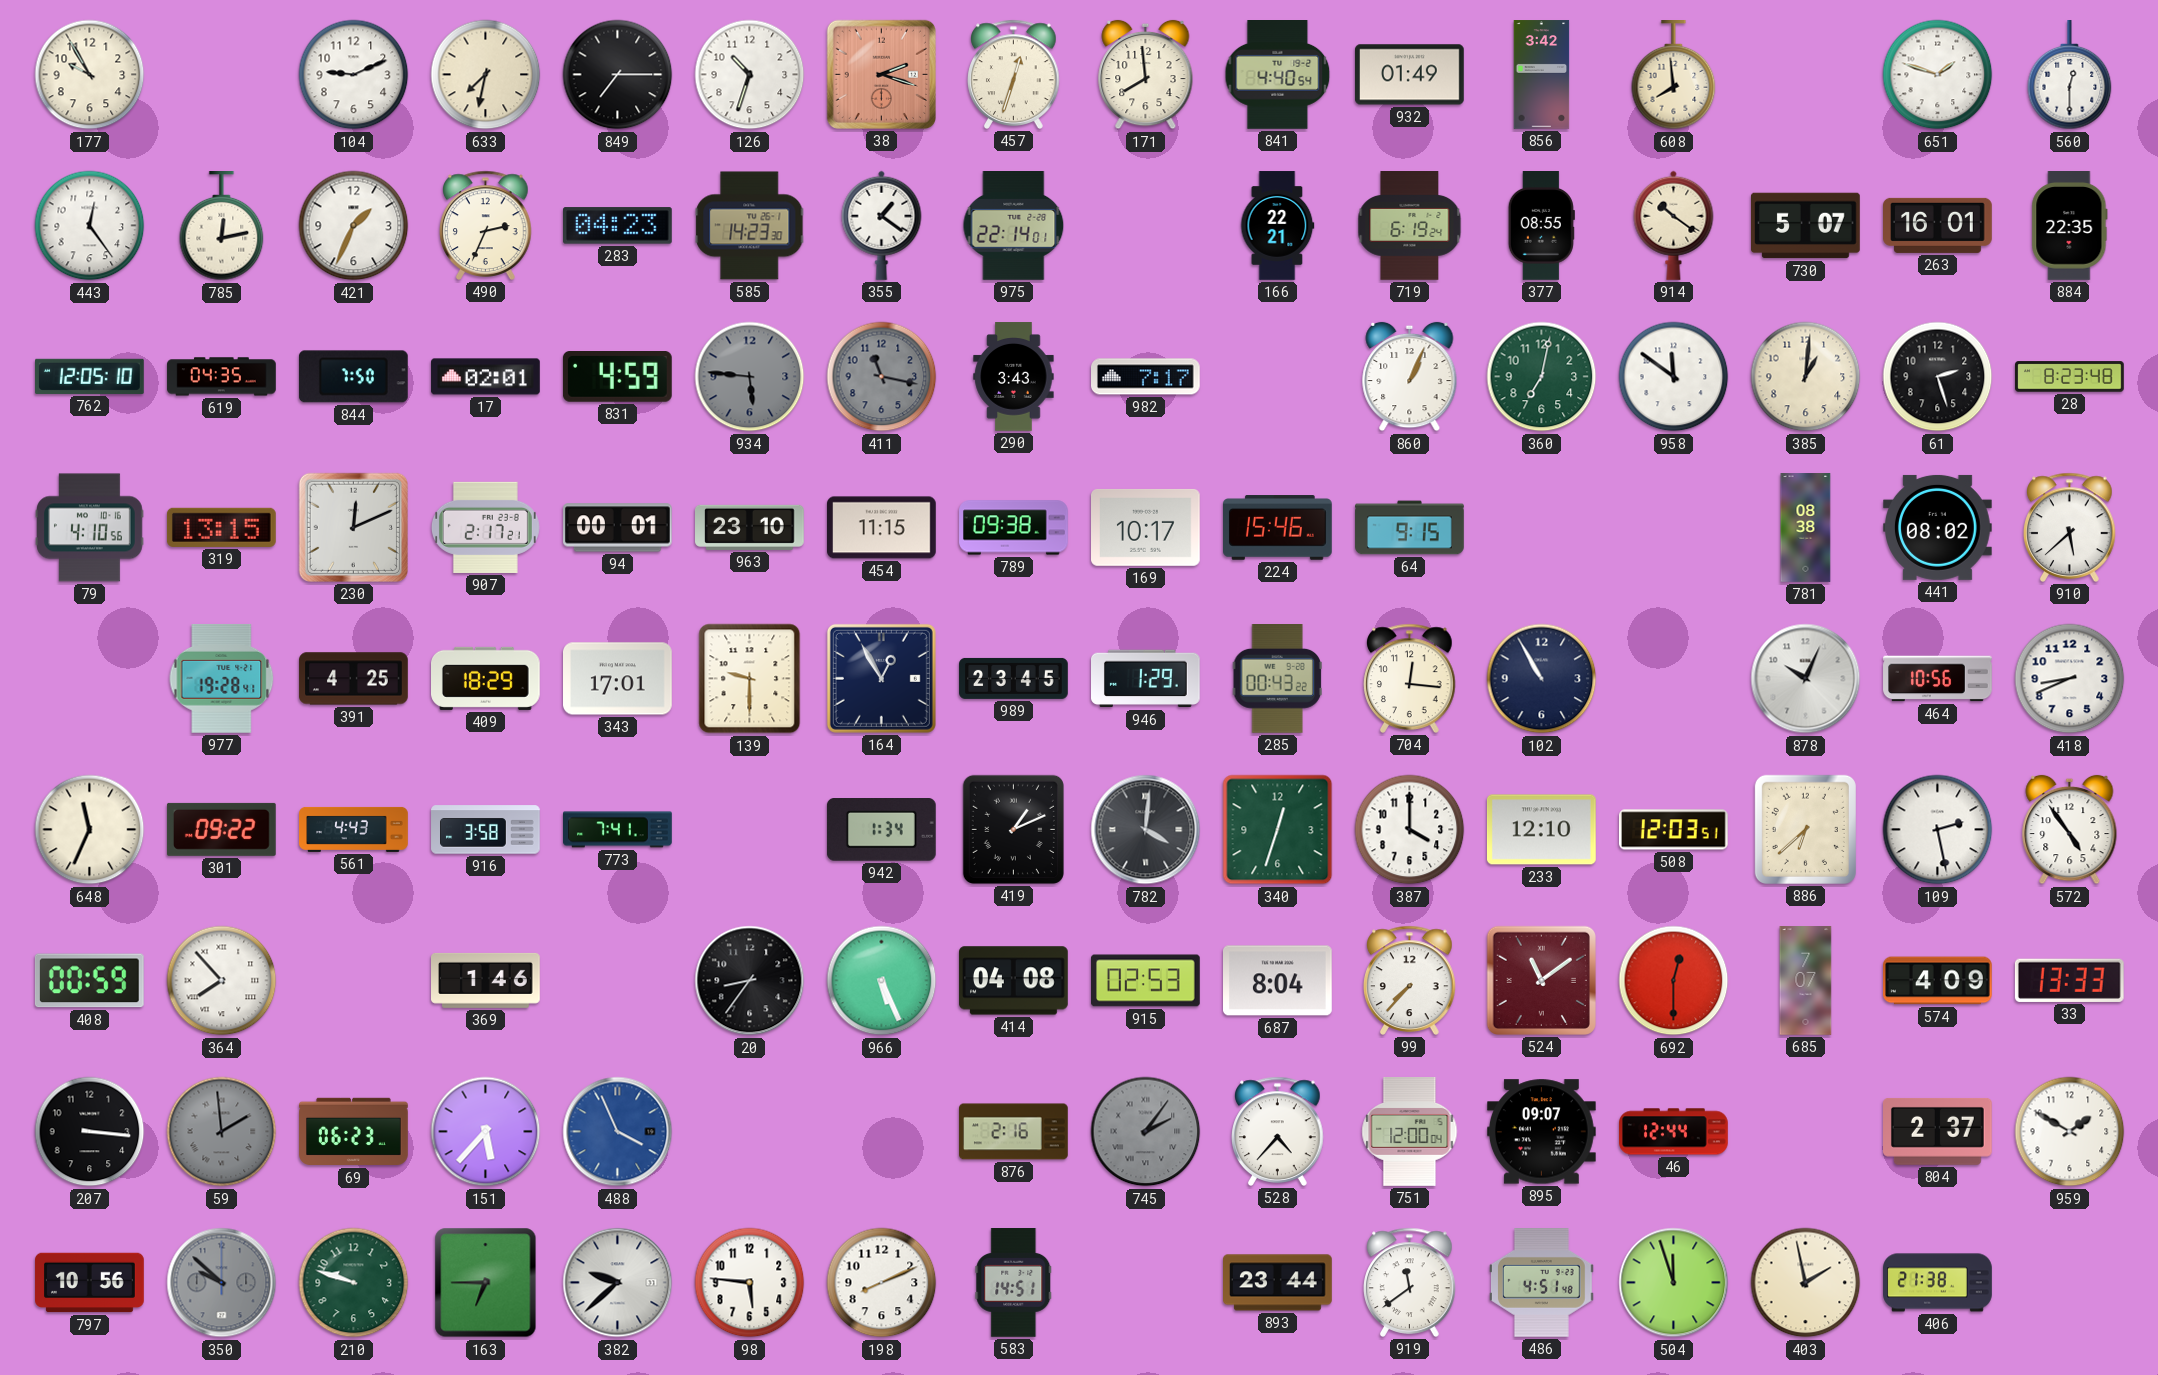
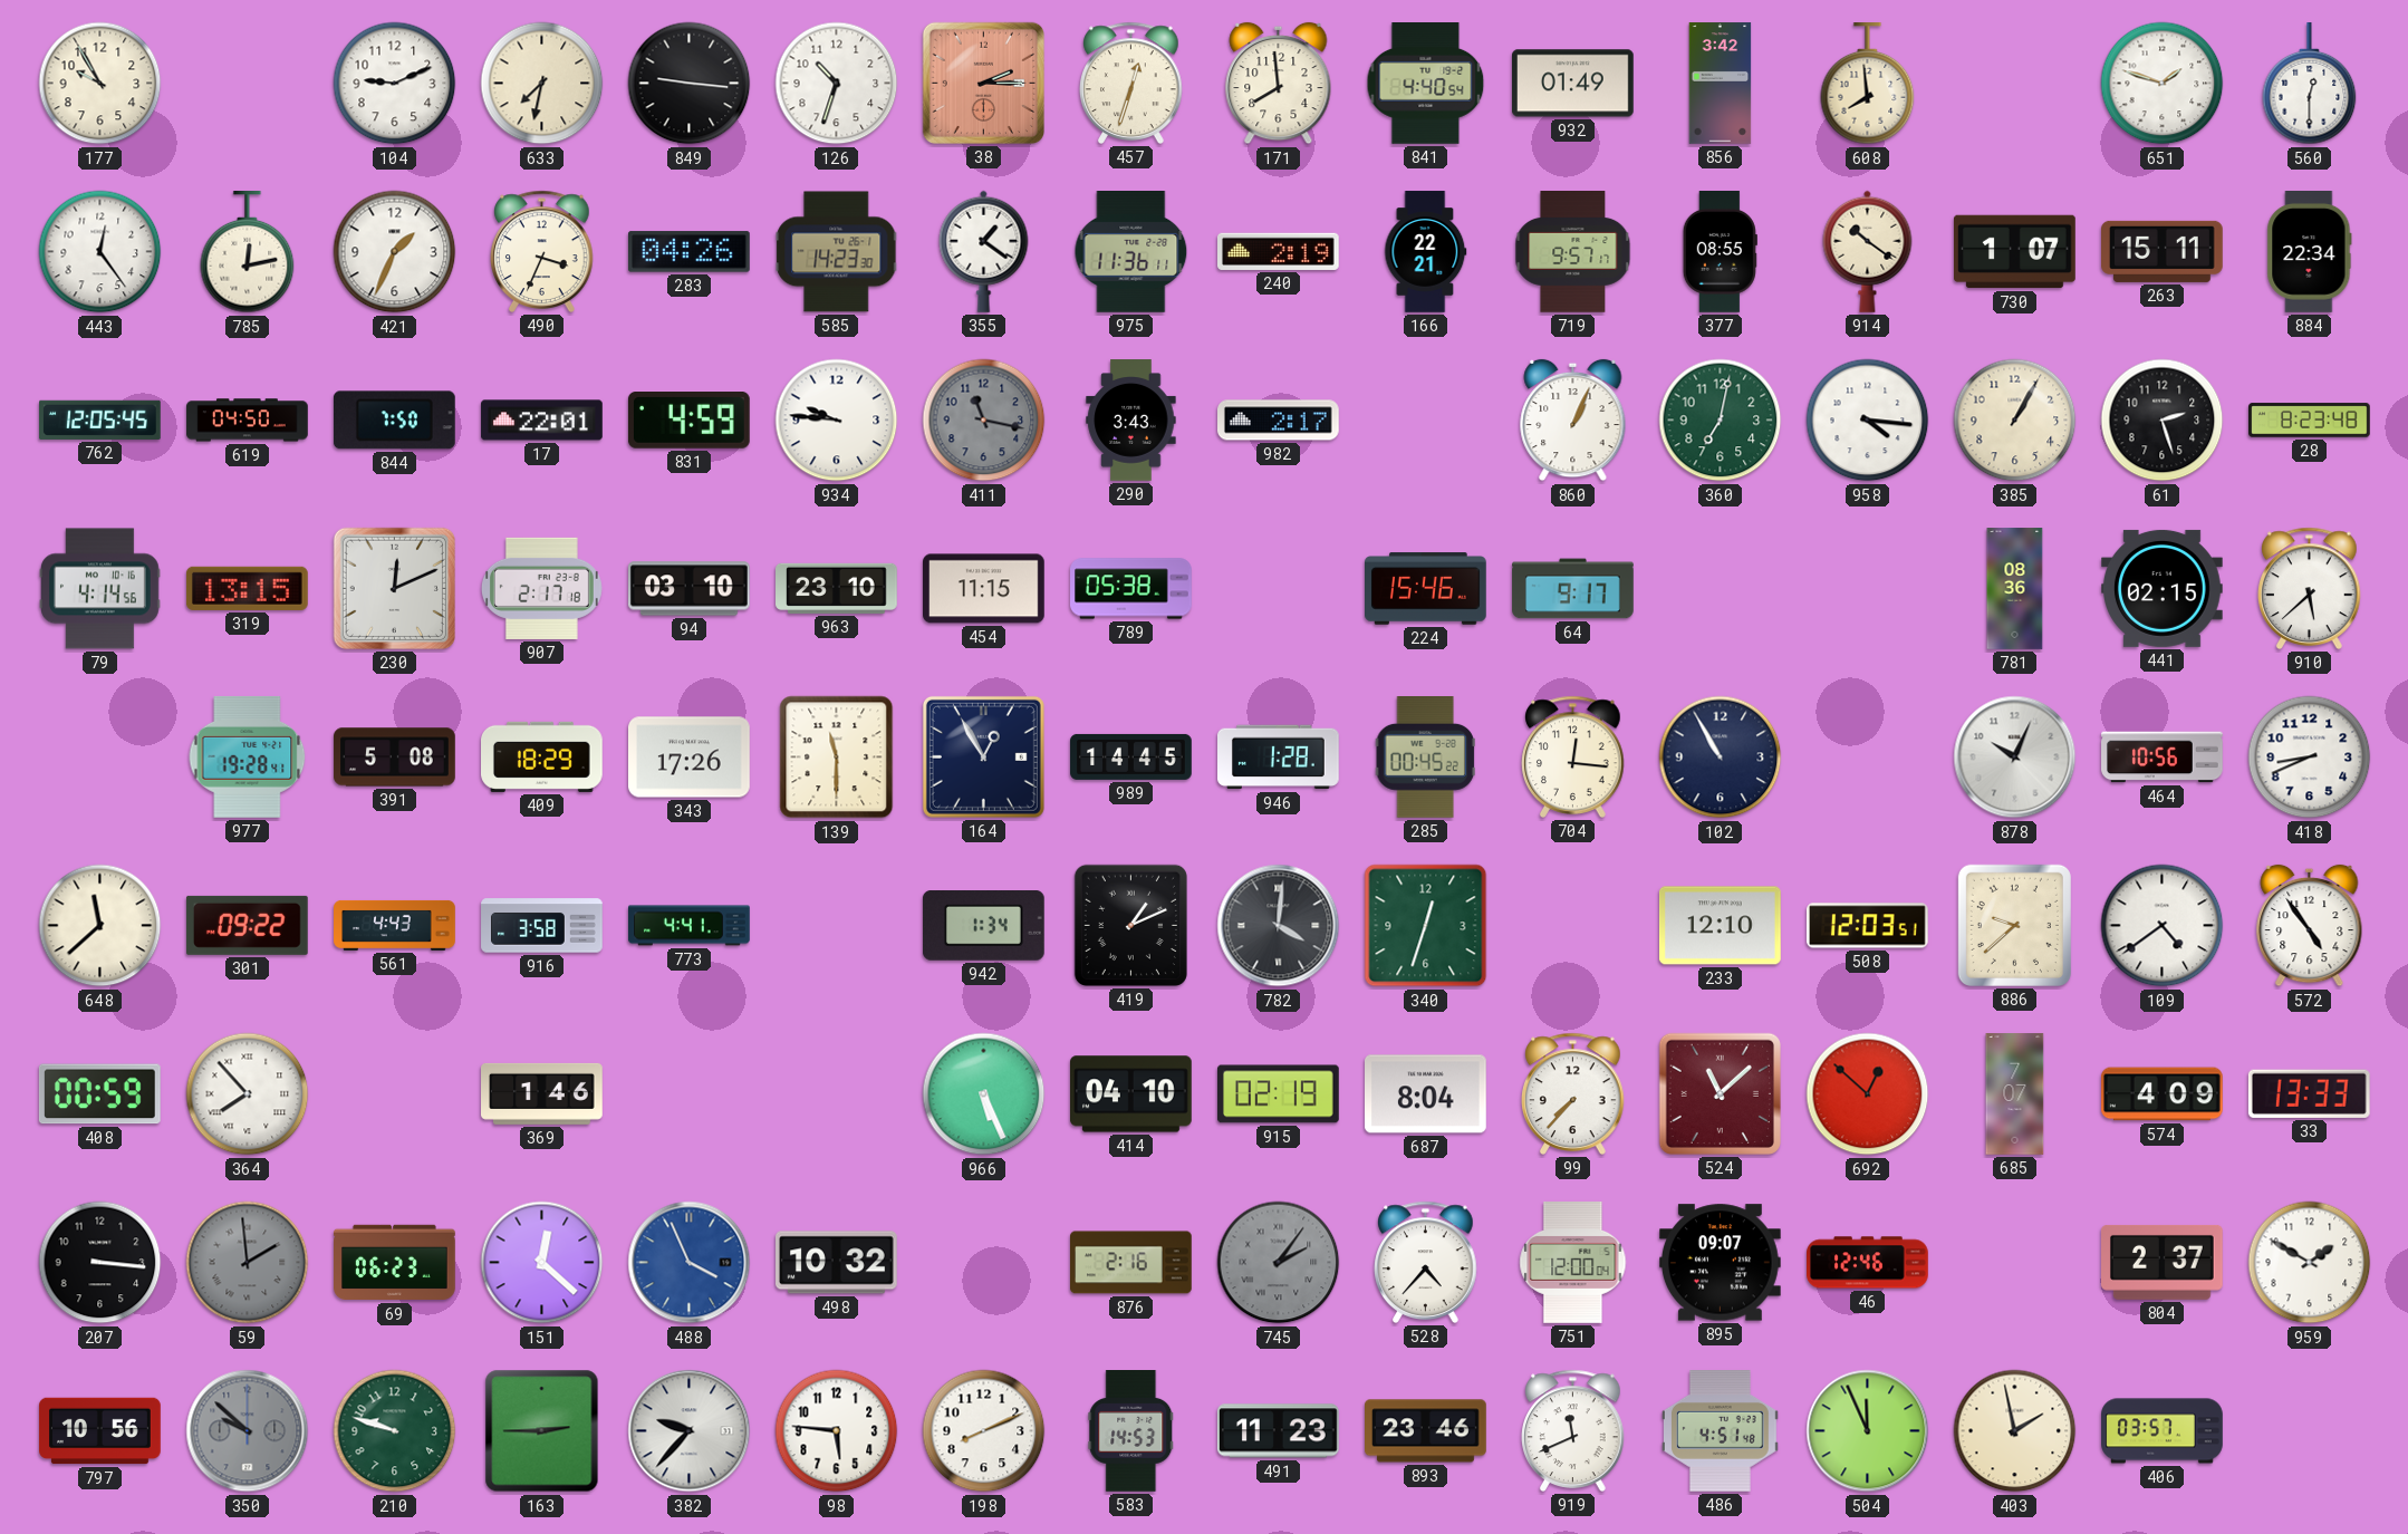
849: 7:15 -> 9:16 (690, 84)
38: 2:18 -> 2:15 (983, 83)
490: 2:34 -> 3:34 (542, 251)
283: 04:23 -> 04:26 (690, 252)
975: 22:14 -> 11:36 (1131, 252)
240: none -> 2:19 (1279, 251)
719: 6:19 -> 9:57 (1573, 252)
730: 5:07 -> 1:07 (2015, 252)
263: 16:01 -> 15:11 (2163, 251)
884: 22:35 -> 22:34 (2310, 252)
762: 12:05:10 -> 12:05:45 (100, 419)
619: 04:35 -> 04:50 (248, 421)
17: 02:01 -> 22:01 (542, 421)
934: 5:46 -> 9:46 (837, 421)
934 dial: grey -> white (837, 421)
982: 7:17 -> 2:17 (1279, 421)
958: 11:51 -> 4:16 (1868, 421)
385: 1:01 -> 1:05 (2015, 421)
79: 4:10 -> 4:14 (100, 589)
907: 2:17:21 -> 2:17:18 (541, 588)
94: 00:01 -> 03:10 (690, 589)
789: 09:38 -> 05:38 (1131, 589)
169: 10:17 -> none (1146, 527)
64: 9:15 -> 9:17 (1573, 589)
781: 08:38 -> 08:36 (2015, 589)
441: 08:02 -> 02:15 (2163, 588)
391: 4:25 -> 5:08 (395, 758)
343: 17:01 -> 17:26 (690, 758)
139: 9:30 -> 11:30 (837, 758)
989: 23:45 -> 14:45 (1131, 756)
946: 1:29 -> 1:28 (1279, 758)
285: 00:43 -> 00:45 (1425, 758)
648: 11:34 -> 11:38 (100, 926)
773: 7:41 -> 4:41 (690, 926)
387: 4:00 -> none (1410, 830)
886: 6:38 -> 9:38 (2014, 925)
109: 2:28 -> 4:39 (2163, 926)
20: 8:36 -> none (750, 981)
414: 04:08 -> 04:10 (1131, 1094)
915: 02:53 -> 02:19 (1279, 1094)
524: 11:09 -> 11:08 (1720, 1093)
692: 12:30 -> 12:52 (1868, 1094)
151: 5:37 -> 12:22 (542, 1263)
498: none -> 10:32 (837, 1263)
46: 12:44 -> 12:46 (1868, 1263)
163: 6:45 -> 2:45 (542, 1431)
382: 9:38 -> 9:37 (690, 1431)
583: 14:51 -> 14:53 (1131, 1431)
491: none -> 11:23 (1278, 1431)
893: 23:44 -> 23:46 (1426, 1431)
919: 11:39 -> 11:41 (1573, 1430)
504: 11:57 -> 11:56 (1868, 1431)
406: 21:38 -> 03:57 (2163, 1431)
